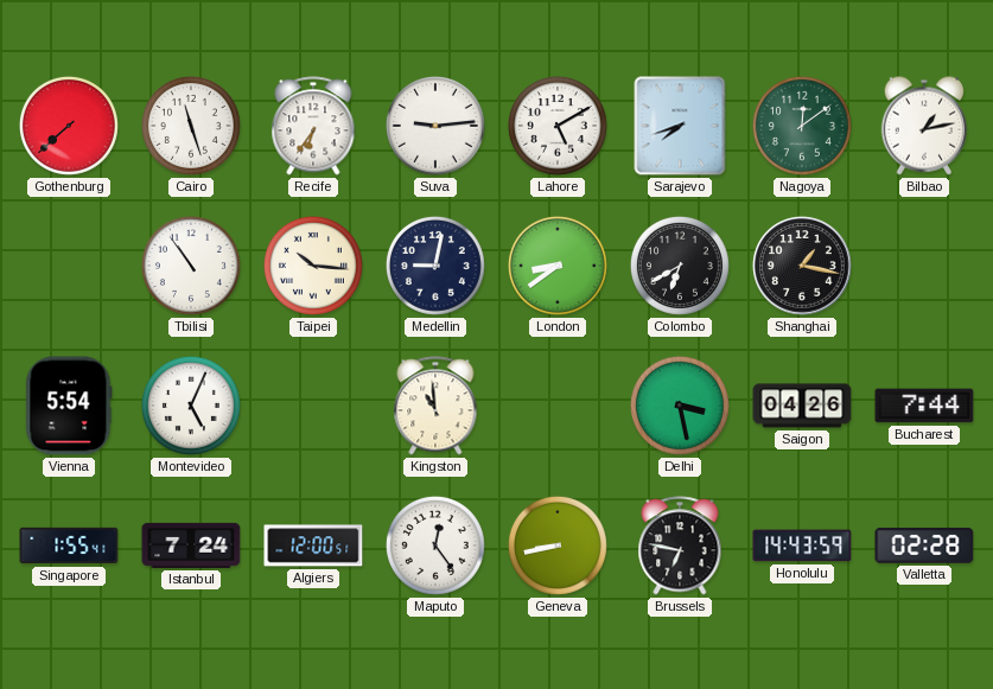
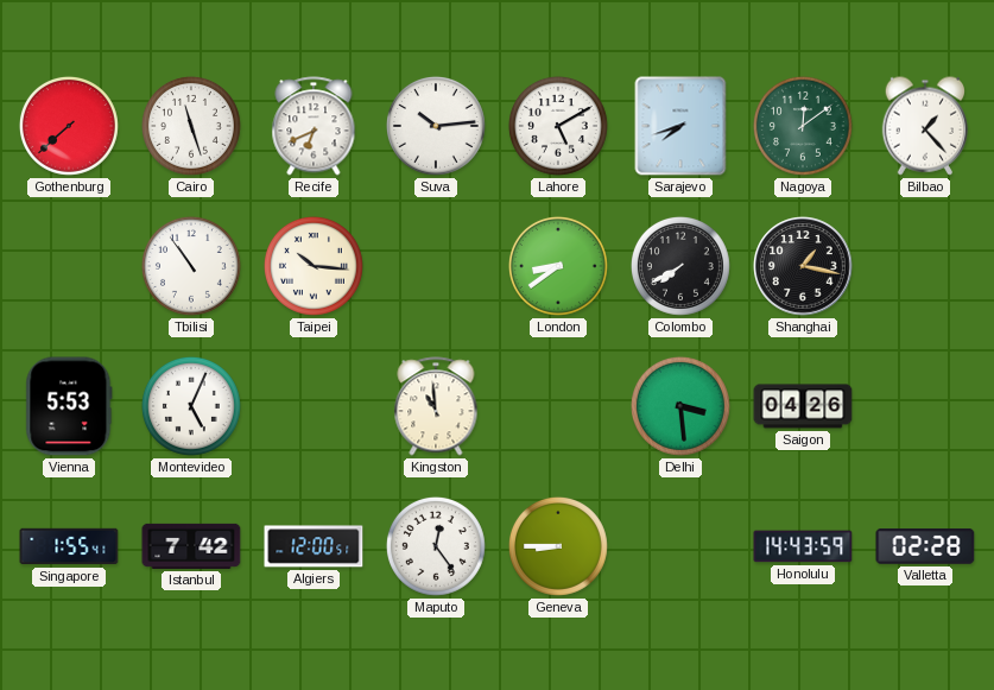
Recife: 6:36 -> 6:41 (314, 126)
Suva: 9:14 -> 10:14 (436, 126)
Bilbao: 1:13 -> 1:23 (924, 126)
Medellin: 9:02 -> none (435, 266)
Colombo: 6:40 -> 7:40 (680, 266)
Vienna: 5:54 -> 5:53 (69, 406)
Delhi: 3:28 -> 3:29 (680, 406)
Bucharest: 7:44 -> none (924, 406)
Istanbul: 7:24 -> 7:42 (191, 546)
Geneva: 8:43 -> 8:45 (558, 546)
Brussels: 6:47 -> none (680, 546)
